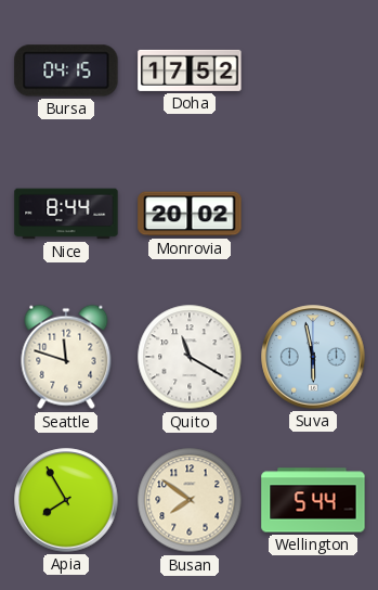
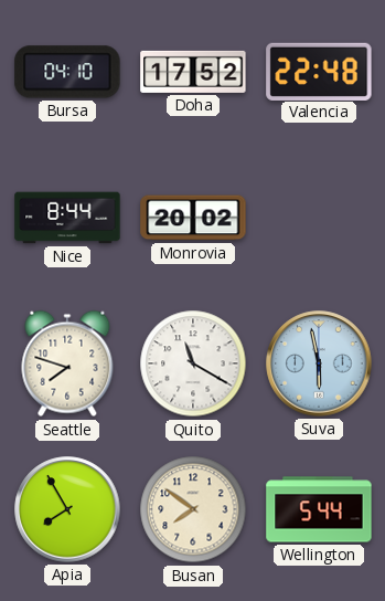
Bursa: 04:15 -> 04:10 (67, 72)
Valencia: none -> 22:48 (319, 71)
Seattle: 11:48 -> 7:48 (67, 363)
